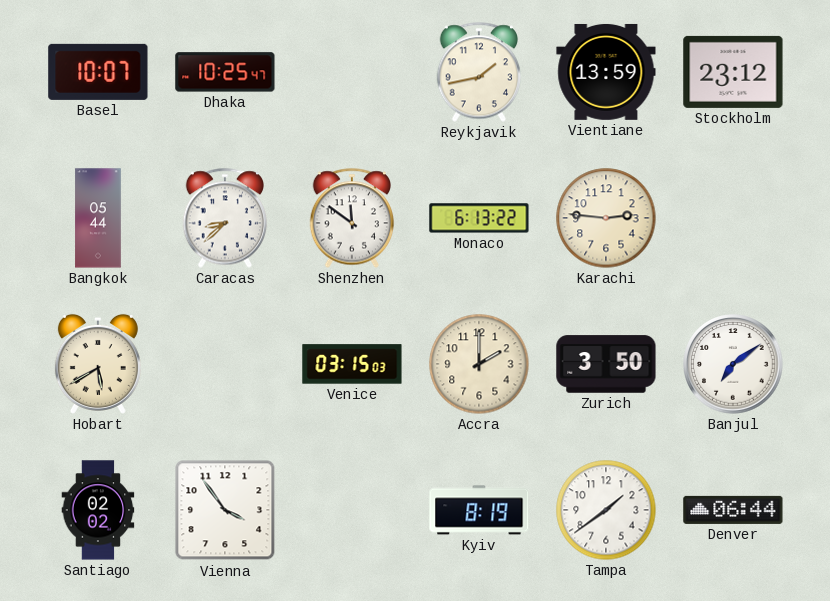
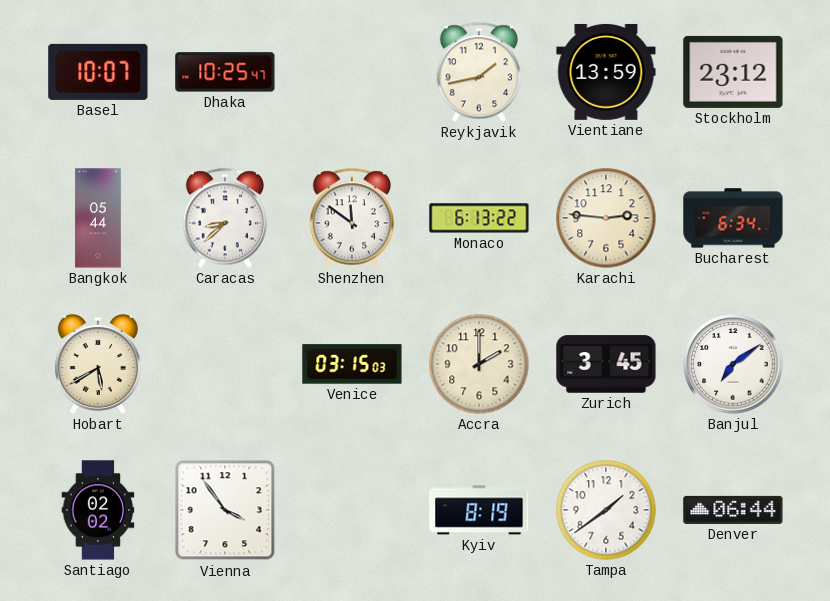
Bucharest: none -> 6:34 (733, 218)
Zurich: 3:50 -> 3:45 (606, 364)
